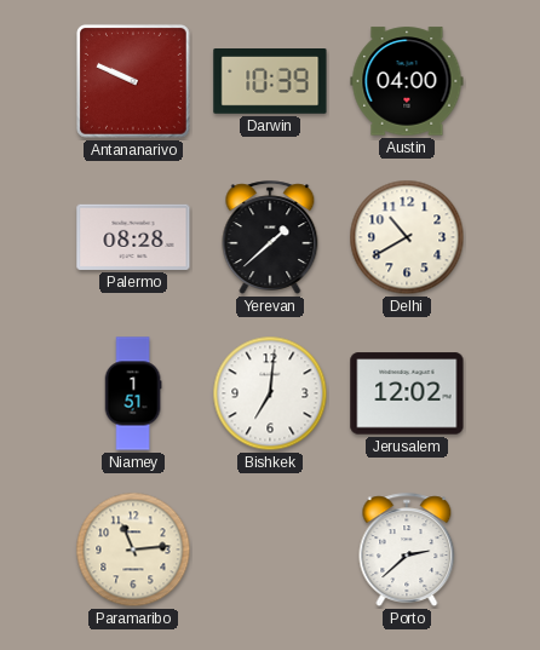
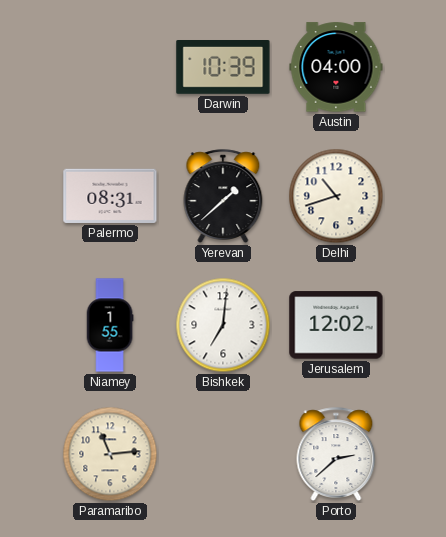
Antananarivo: 9:49 -> none (133, 81)
Palermo: 08:28 -> 08:31 (110, 196)
Delhi: 10:40 -> 10:42 (336, 196)
Niamey: 1:51 -> 1:55 (110, 325)
